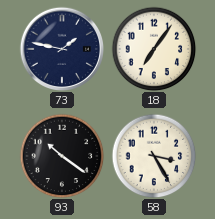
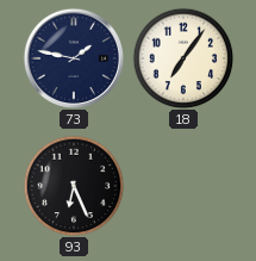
93: 10:21 -> 6:26 (74, 186)
58: 3:25 -> none (154, 156)
